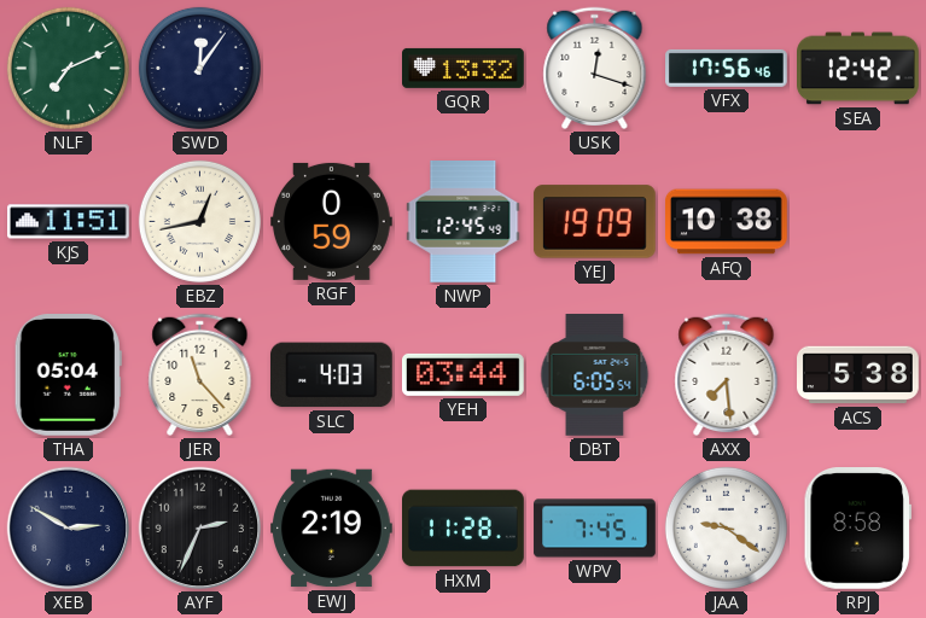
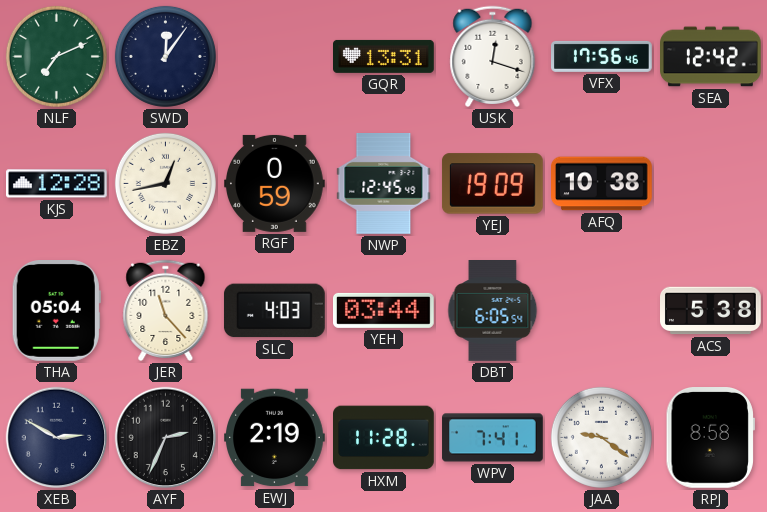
GQR: 13:32 -> 13:31 (384, 56)
KJS: 11:51 -> 12:28 (57, 184)
AXX: 7:29 -> none (727, 375)
WPV: 7:45 -> 7:41 (493, 438)
